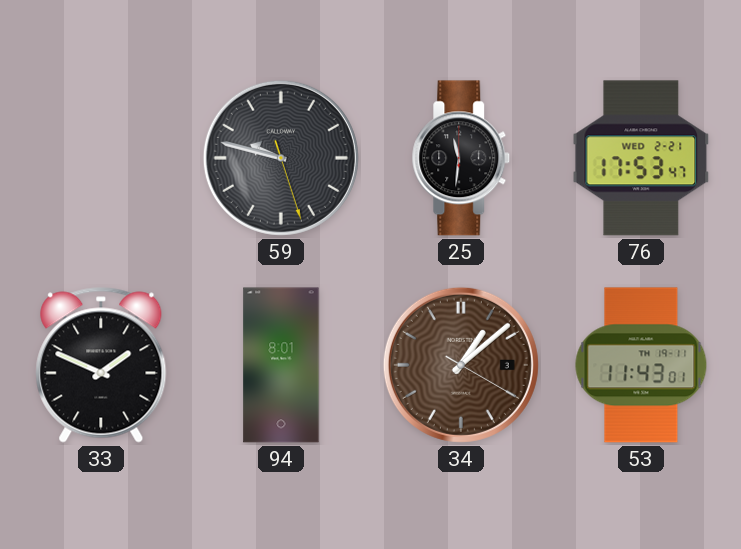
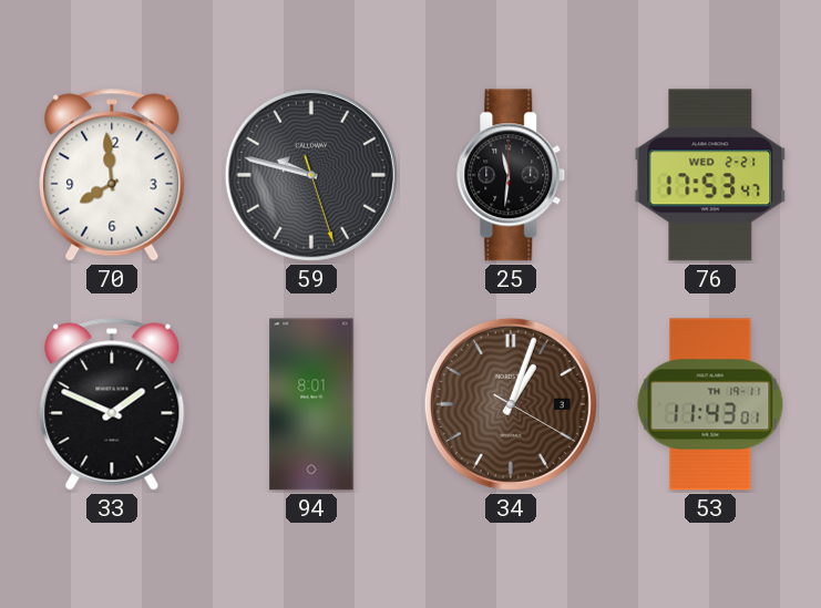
70: none -> 7:59 (112, 175)
34: 1:08 -> 1:03 (511, 404)
